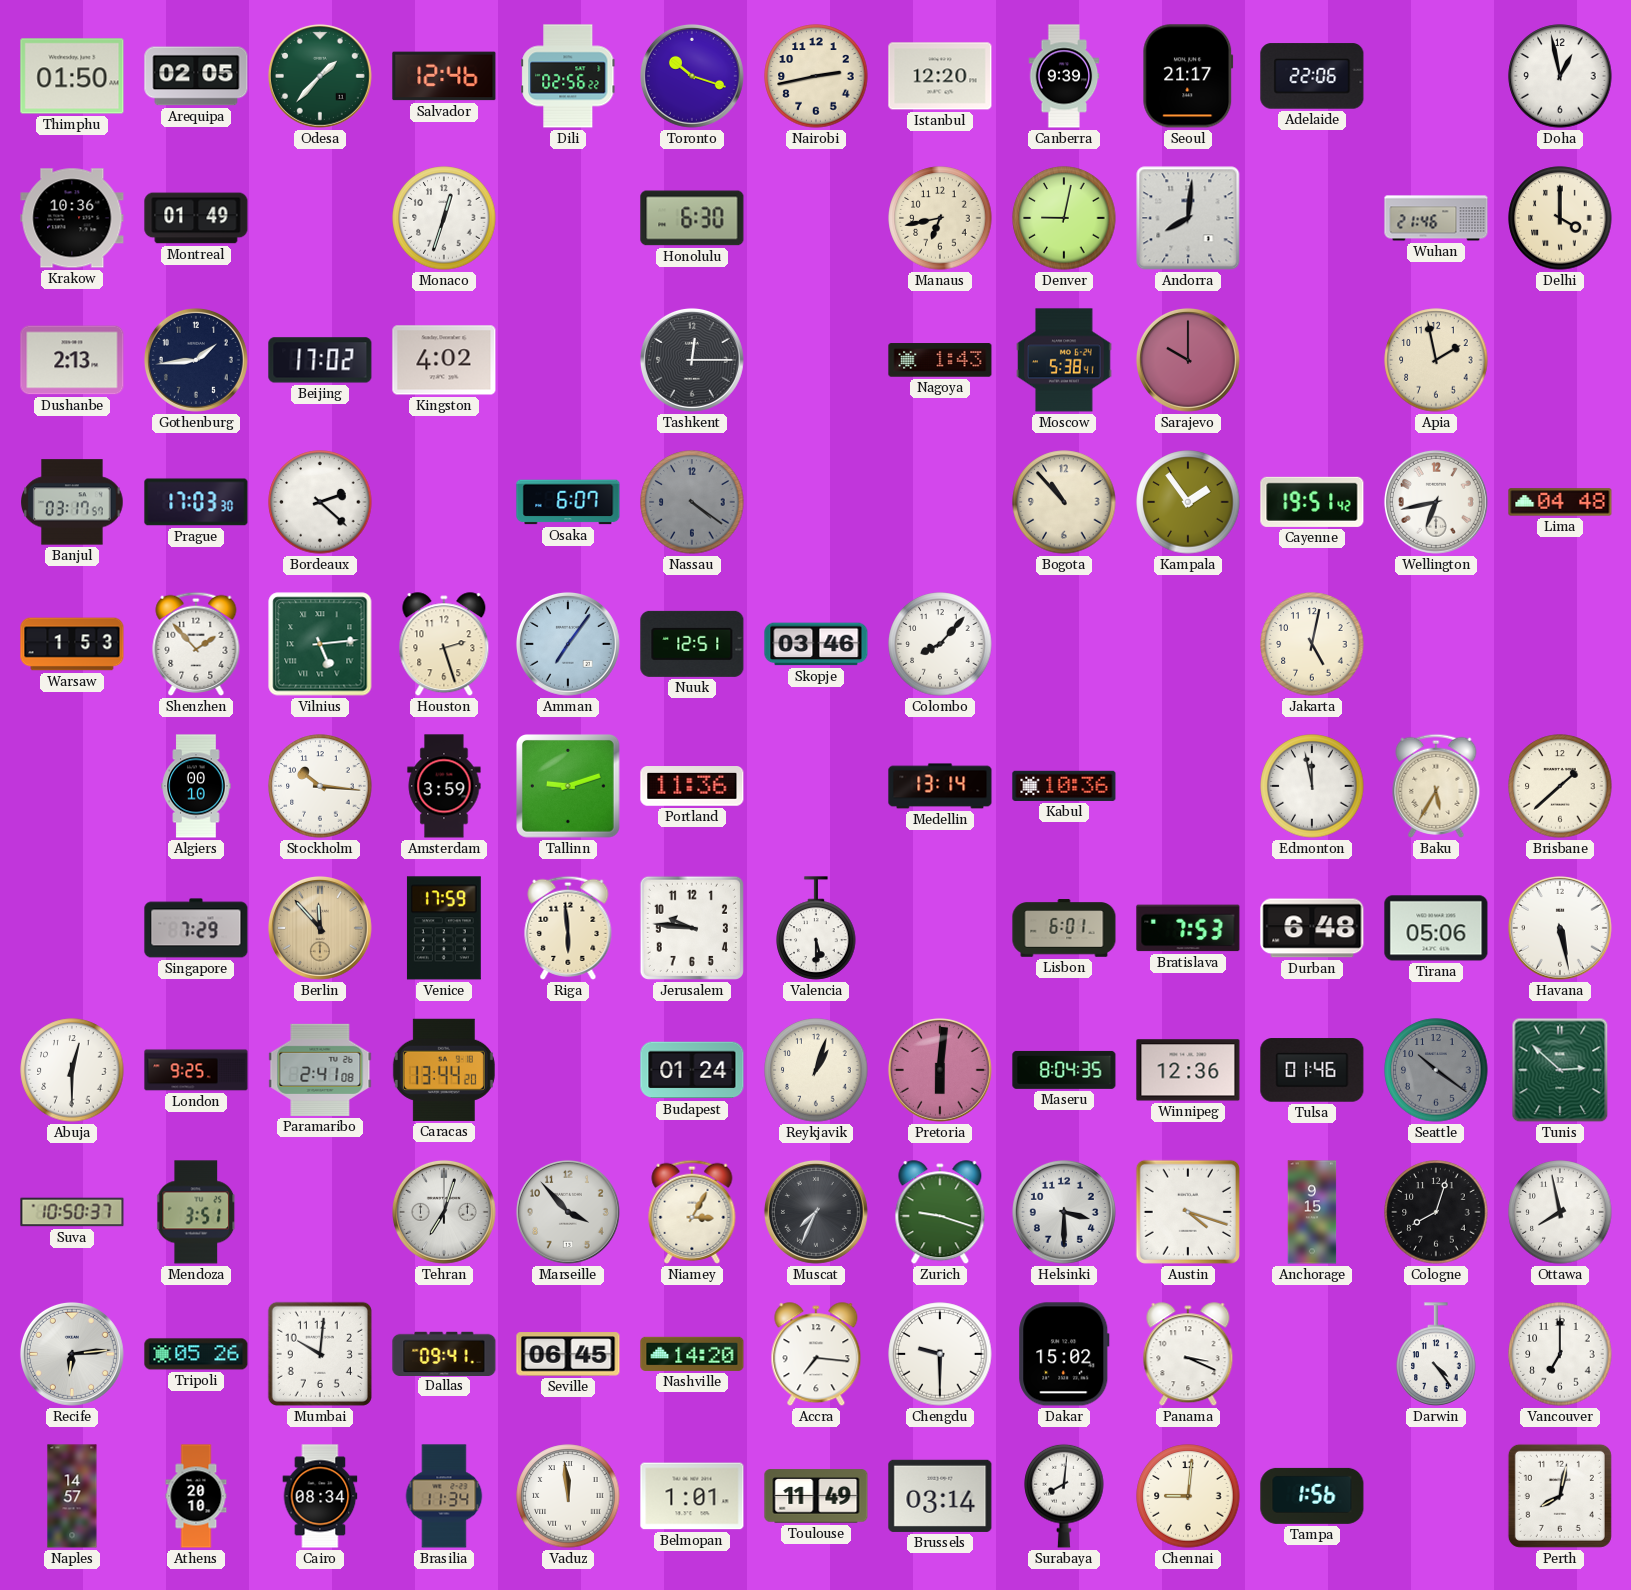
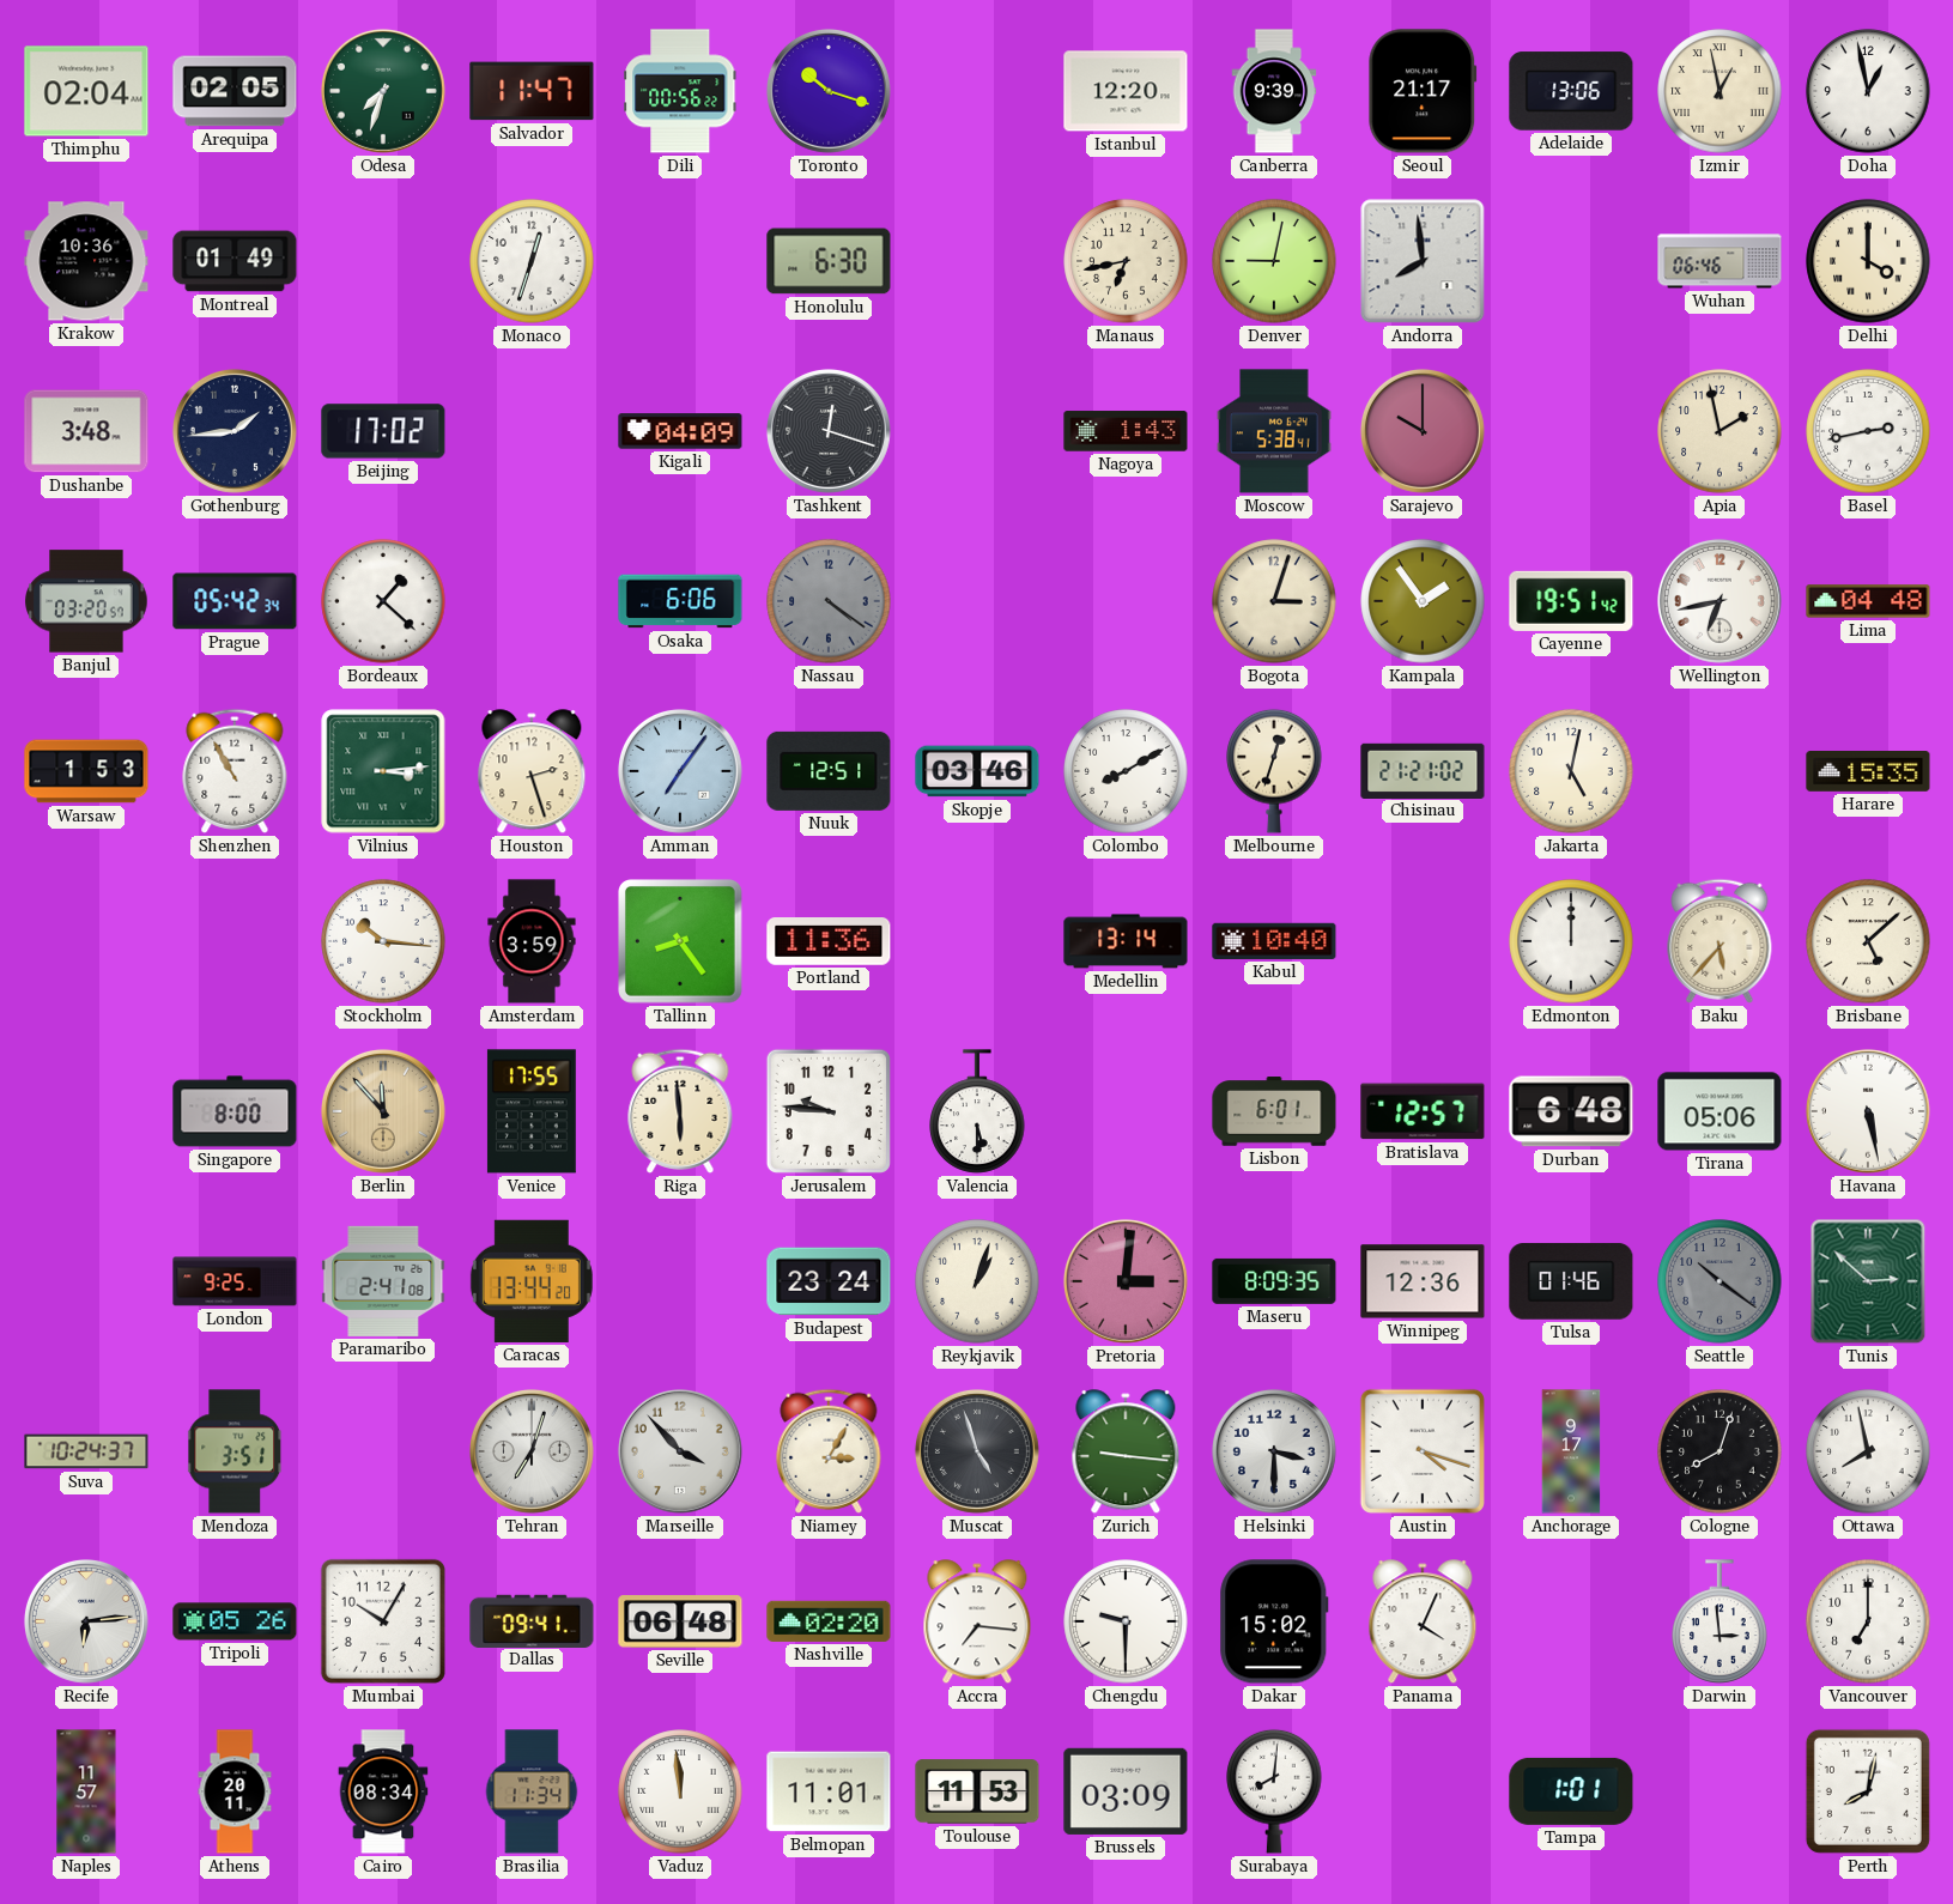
Thimphu: 01:50 -> 02:04 (86, 91)
Odesa: 1:37 -> 7:33 (383, 91)
Salvador: 12:46 -> 11:47 (532, 91)
Dili: 02:56 -> 00:56 (680, 91)
Nairobi: 2:43 -> none (816, 76)
Adelaide: 22:06 -> 13:06 (1571, 91)
Izmir: none -> 12:58 (1720, 91)
Andorra: 8:01 -> 7:59 (1423, 261)
Wuhan: 21:46 -> 06:46 (1720, 261)
Dushanbe: 2:13 -> 3:48 (86, 431)
Kingston: 4:02 -> none (444, 360)
Kigali: none -> 04:09 (680, 431)
Tashkent: 12:15 -> 12:18 (829, 431)
Basel: none -> 2:43 (1868, 431)
Banjul: 03:17 -> 03:20 (86, 601)
Prague: 17:03 -> 05:42 (235, 601)
Bordeaux: 2:22 -> 1:22 (383, 601)
Osaka: 6:07 -> 6:06 (680, 601)
Bogota: 10:53 -> 3:03 (1274, 601)
Shenzhen: 1:53 -> 10:55 (235, 771)
Vilnius: 5:14 -> 3:14 (383, 771)
Colombo: 8:07 -> 8:10 (1126, 771)
Melbourne: none -> 12:33 (1274, 771)
Chisinau: none -> 21:21 (1423, 770)
Harare: none -> 15:35 (1868, 772)
Algiers: 00:10 -> none (196, 786)
Tallinn: 9:12 -> 8:24 (681, 942)
Kabul: 10:36 -> 10:40 (1274, 941)
Edmonton: 11:58 -> 12:00 (1571, 941)
Baku: 5:35 -> 5:37 (1720, 941)
Brisbane: 1:38 -> 5:08 (1868, 941)
Singapore: 7:29 -> 8:00 (235, 1111)
Venice: 17:59 -> 17:55 (532, 1111)
Bratislava: 7:53 -> 12:57 (1423, 1111)
Abuja: 12:30 -> none (72, 1070)
Budapest: 01:24 -> 23:24 (829, 1281)
Pretoria: 6:01 -> 3:01 (1126, 1281)
Maseru: 8:04 -> 8:09 (1274, 1281)
Suva: 10:50 -> 10:24 (86, 1451)
Muscat: 7:34 -> 4:57 (977, 1451)
Zurich: 9:18 -> 9:16 (1126, 1453)
Anchorage: 9:15 -> 9:17 (1571, 1451)
Mumbai: 10:01 -> 10:05 (383, 1621)
Seville: 06:45 -> 06:48 (680, 1621)
Nashville: 14:20 -> 02:20 (829, 1621)
Panama: 3:19 -> 4:04 (1423, 1623)
Darwin: 4:24 -> 2:59 (1720, 1621)
Naples: 14:57 -> 11:57 (86, 1791)
Athens: 20:10 -> 20:11 (235, 1791)
Belmopan: 1:01 -> 11:01 (829, 1791)
Toulouse: 11:49 -> 11:53 (977, 1791)
Brussels: 03:14 -> 03:09 (1126, 1791)
Chennai: 9:01 -> none (1188, 1496)
Tampa: 1:56 -> 1:01 (1571, 1791)
